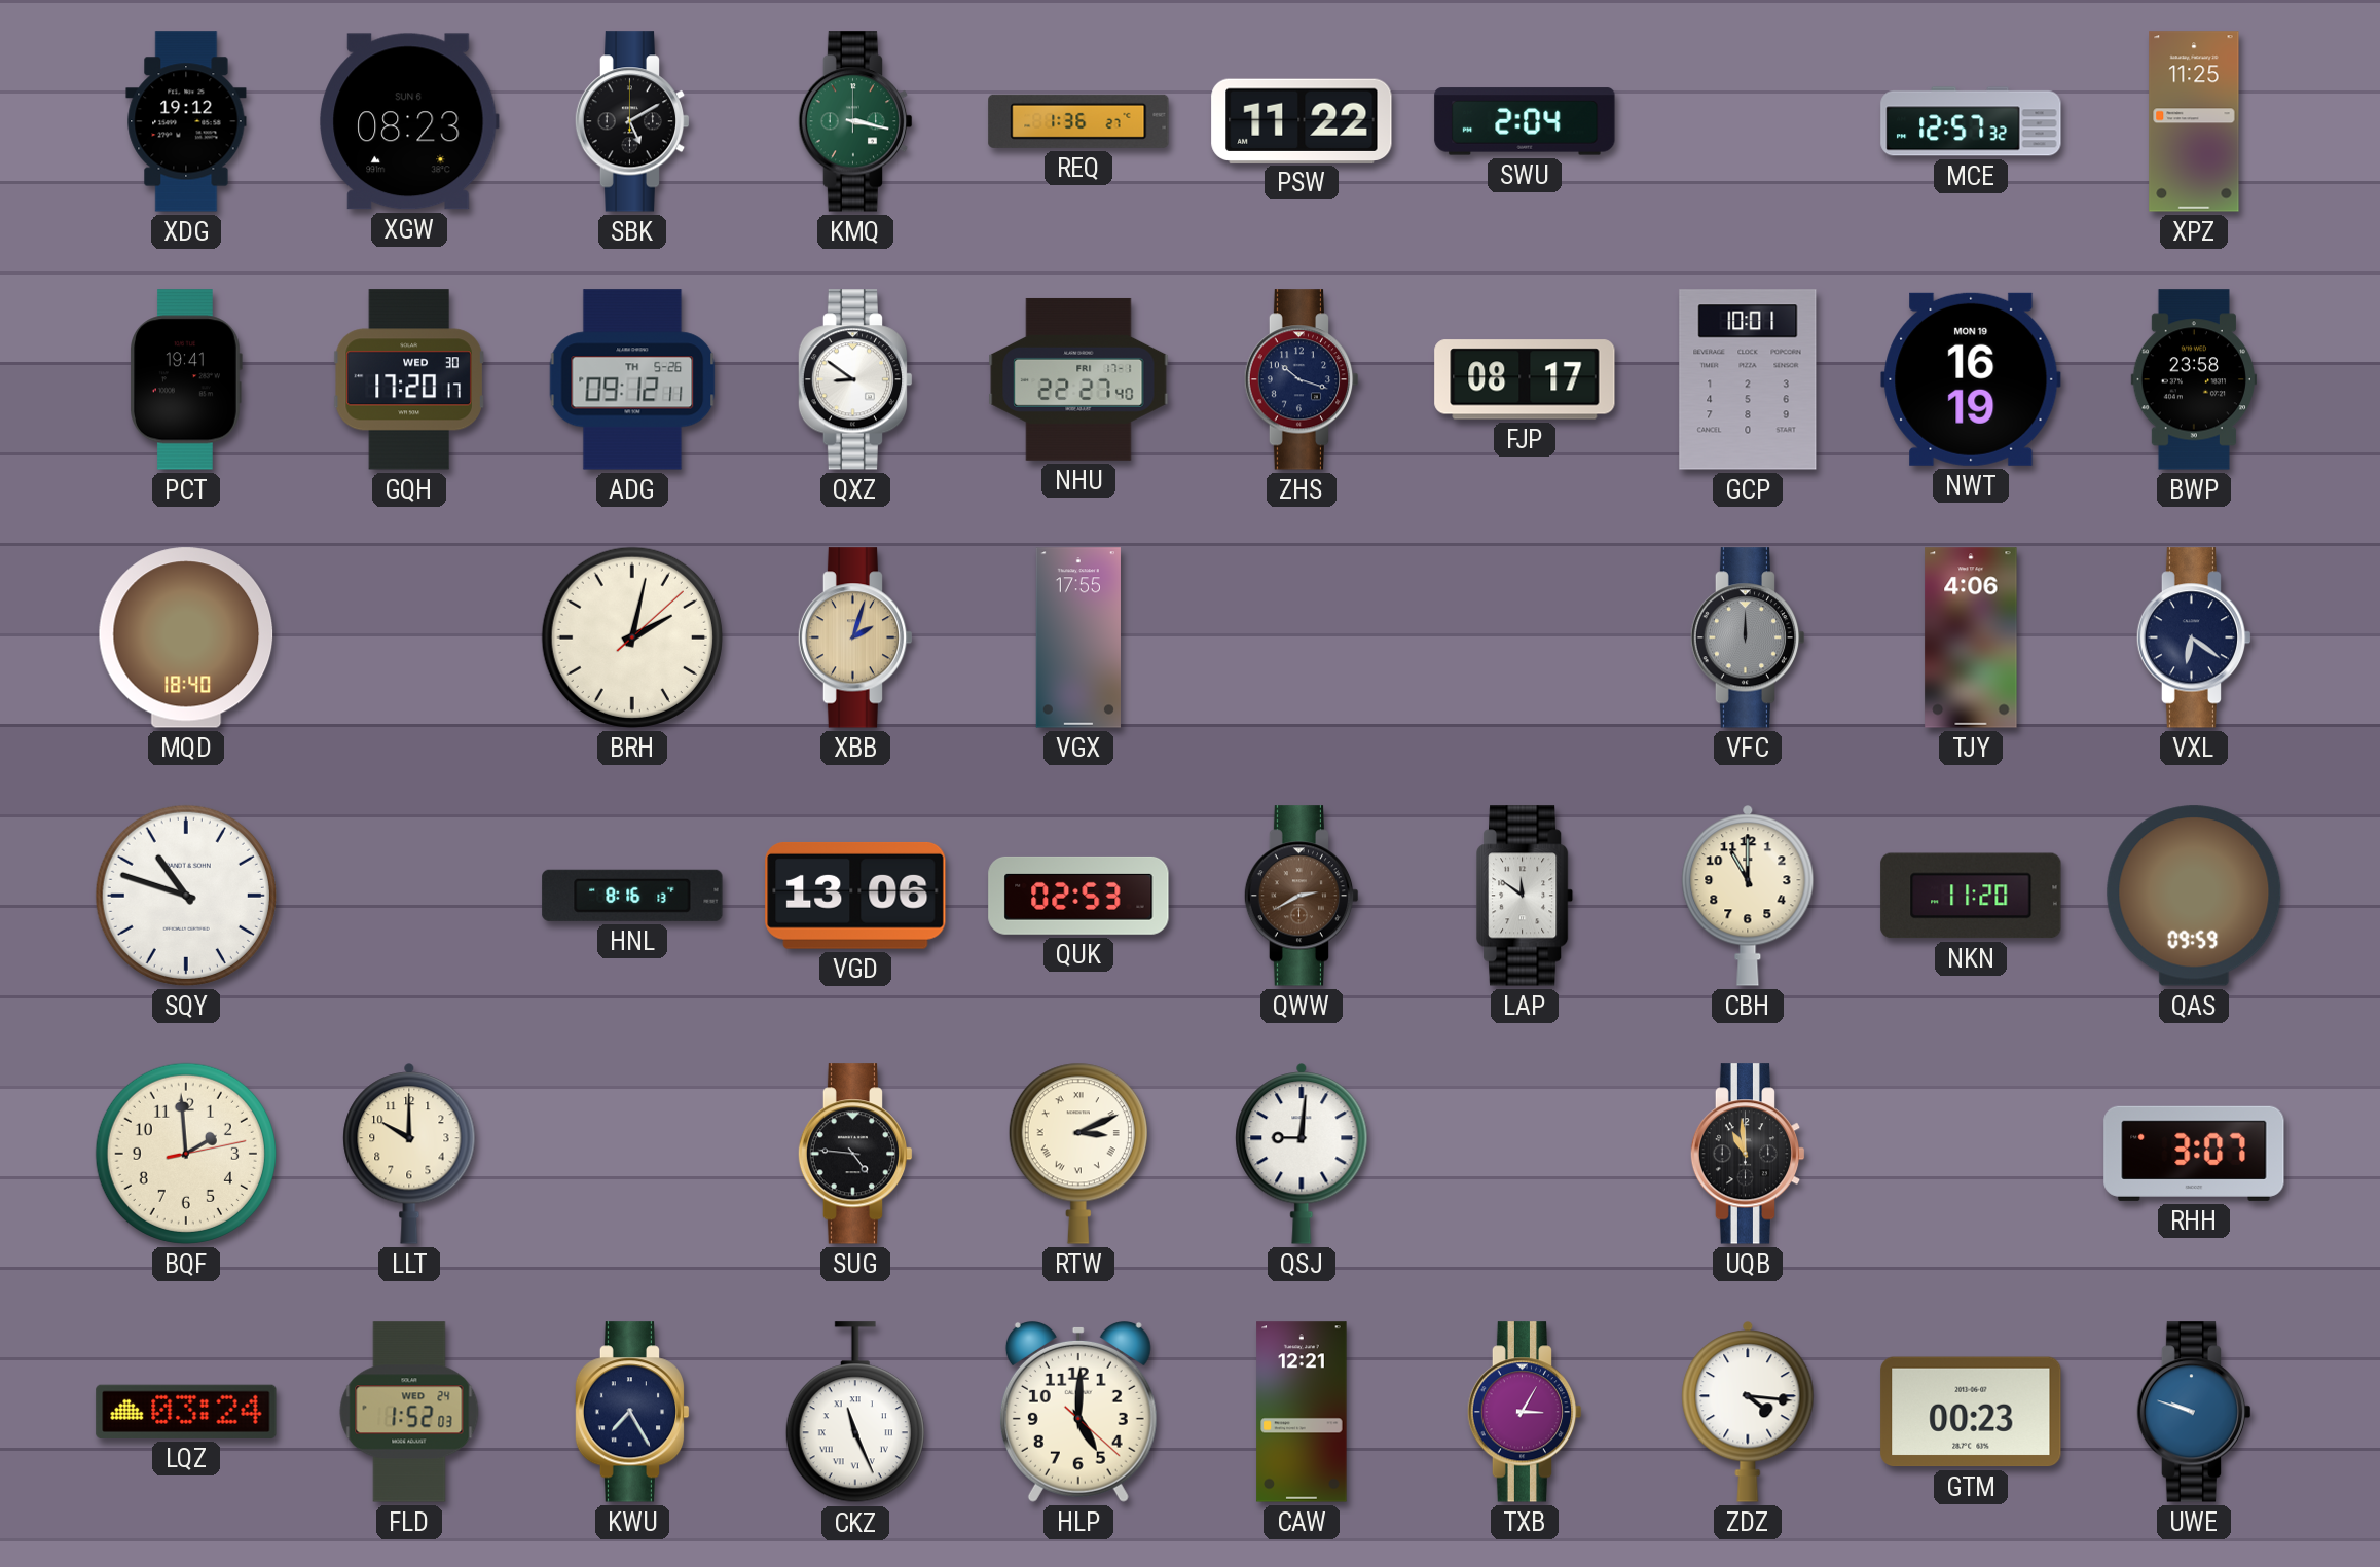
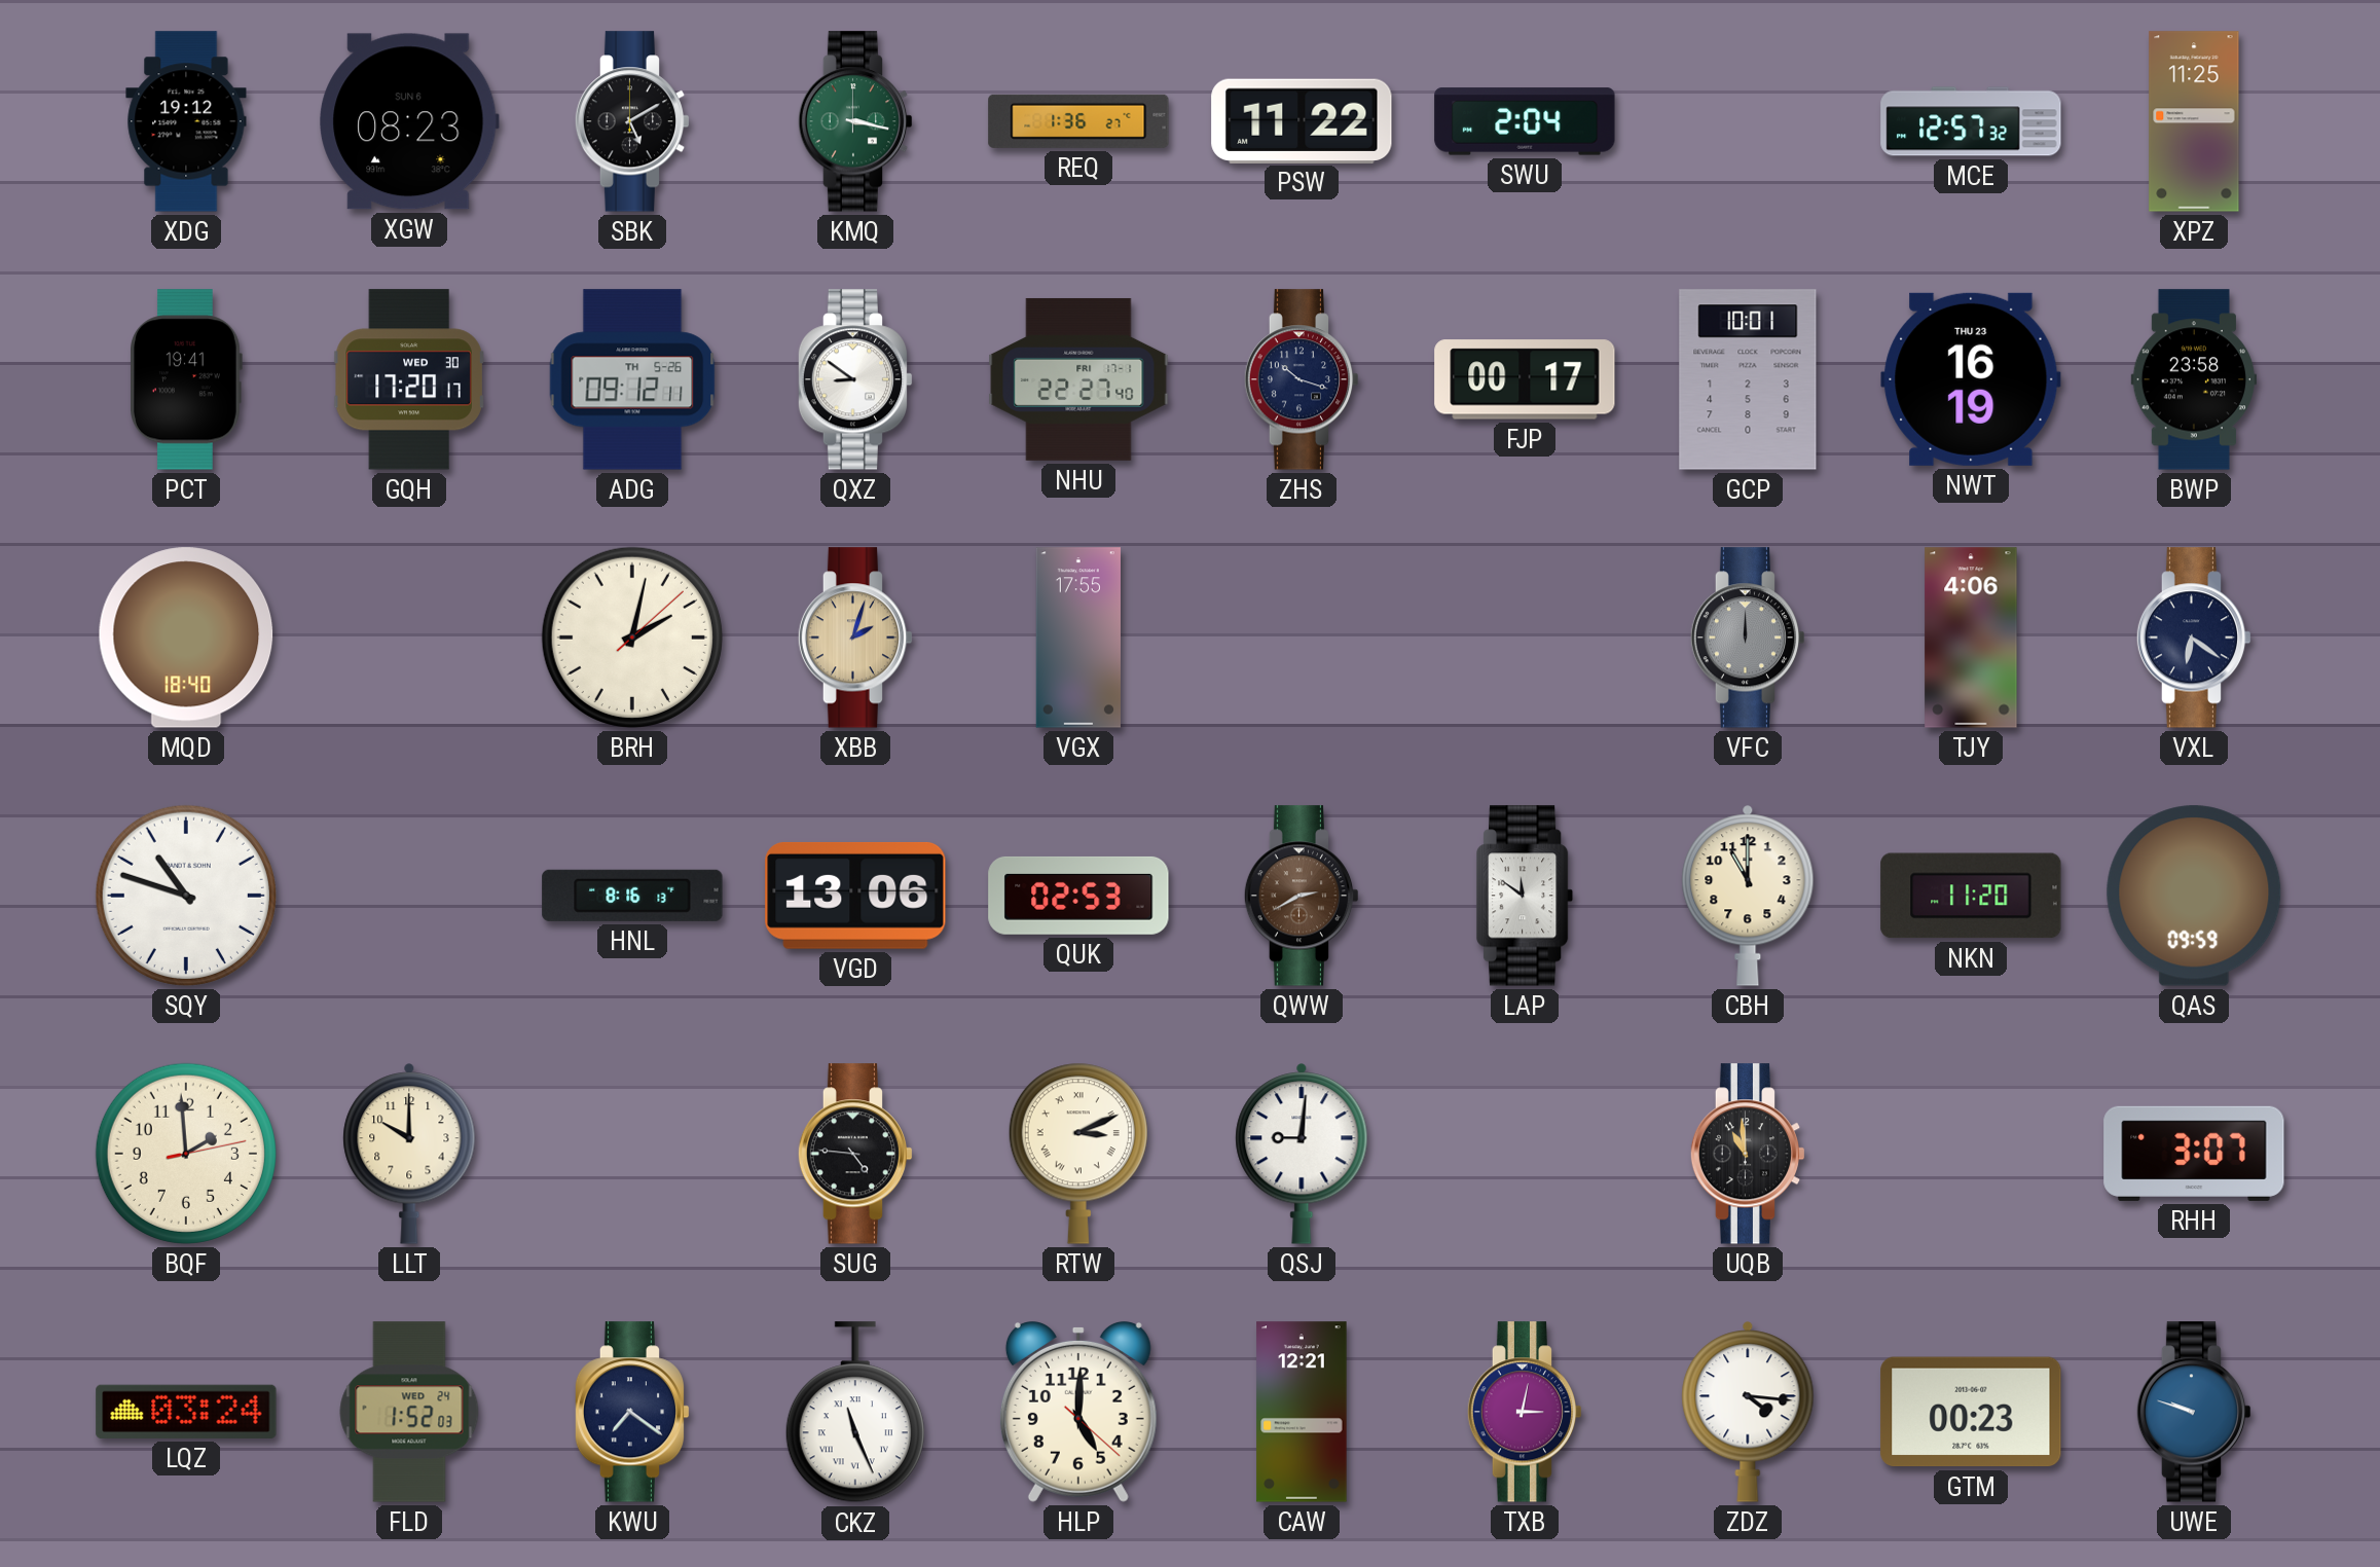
FJP: 08:17 -> 00:17 (1525, 379)
NWT date: MON 19 -> THU 23 (1971, 379)
KWU: 7:25 -> 7:21 (632, 1412)
TXB: 3:05 -> 3:02 (1525, 1412)
